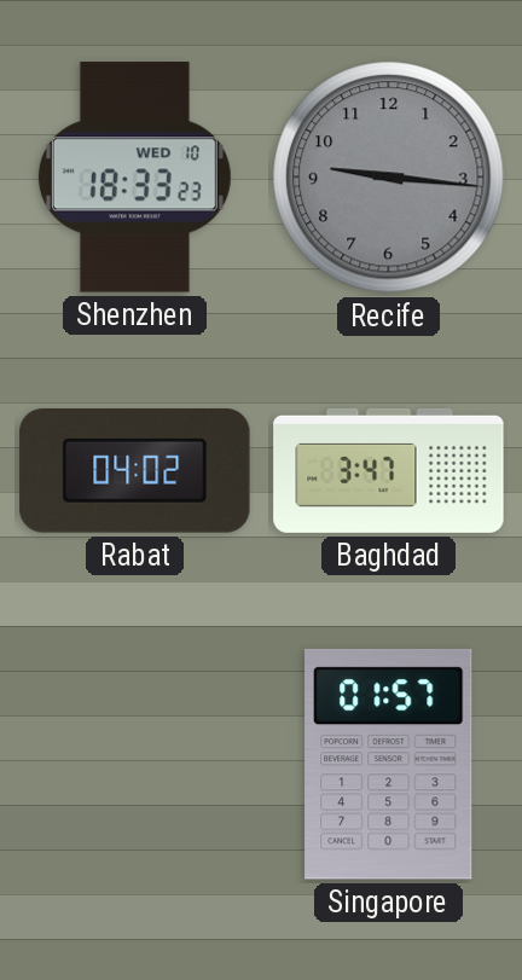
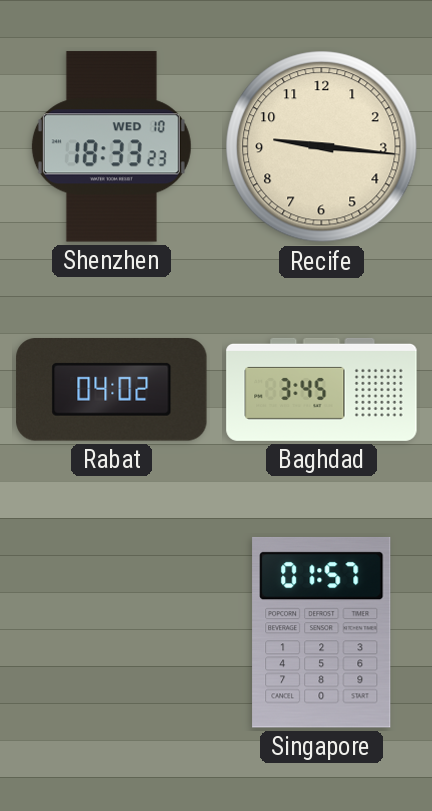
Recife dial: grey -> cream (322, 147)
Baghdad: 3:47 -> 3:45 (322, 389)
